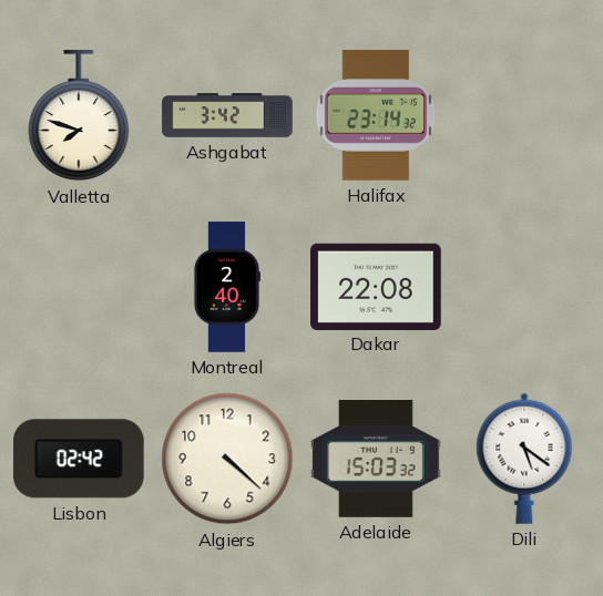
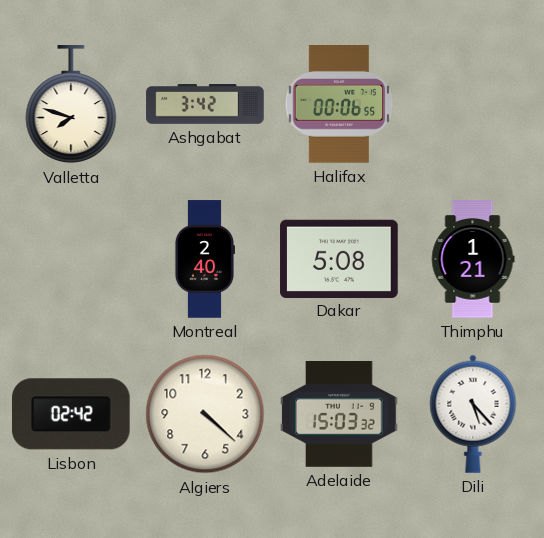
Halifax: 23:14 -> 00:06 (339, 104)
Dakar: 22:08 -> 5:08 (339, 258)
Thimphu: none -> 1:21 (473, 259)
Dili: 5:21 -> 5:23 (473, 414)
